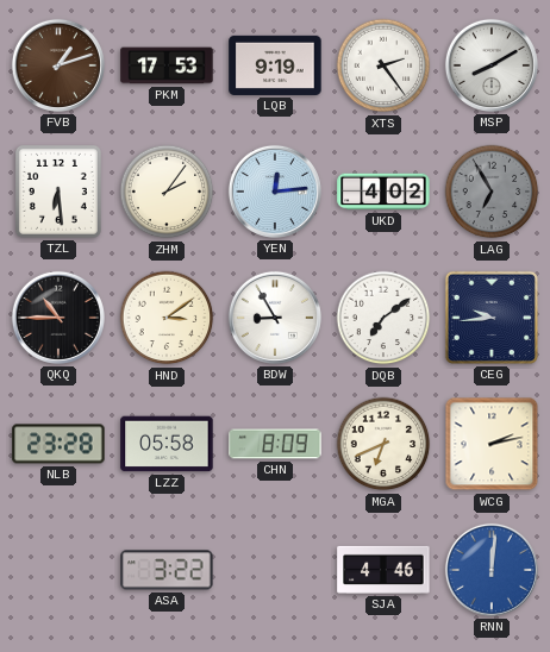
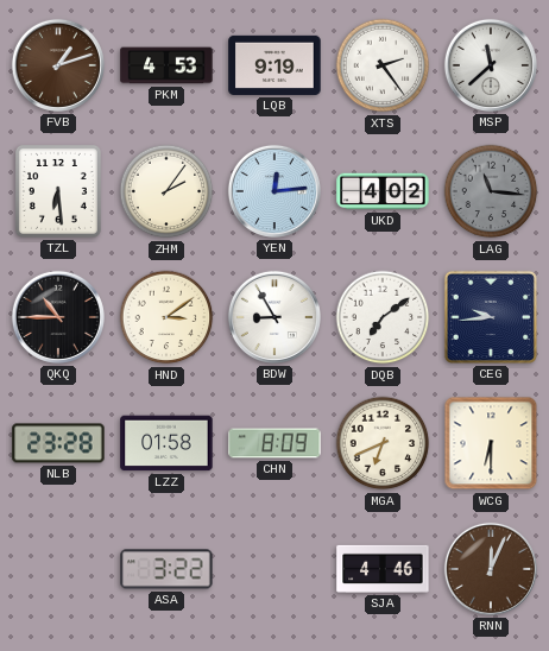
PKM: 17:53 -> 4:53 (166, 65)
MSP: 8:10 -> 11:38 (491, 65)
LAG: 6:55 -> 11:16 (491, 191)
LZZ: 05:58 -> 01:58 (166, 443)
WCG: 2:13 -> 6:30 (491, 443)
RNN: 12:01 -> 12:04 (491, 569)
RNN dial: blue -> brown (491, 569)
